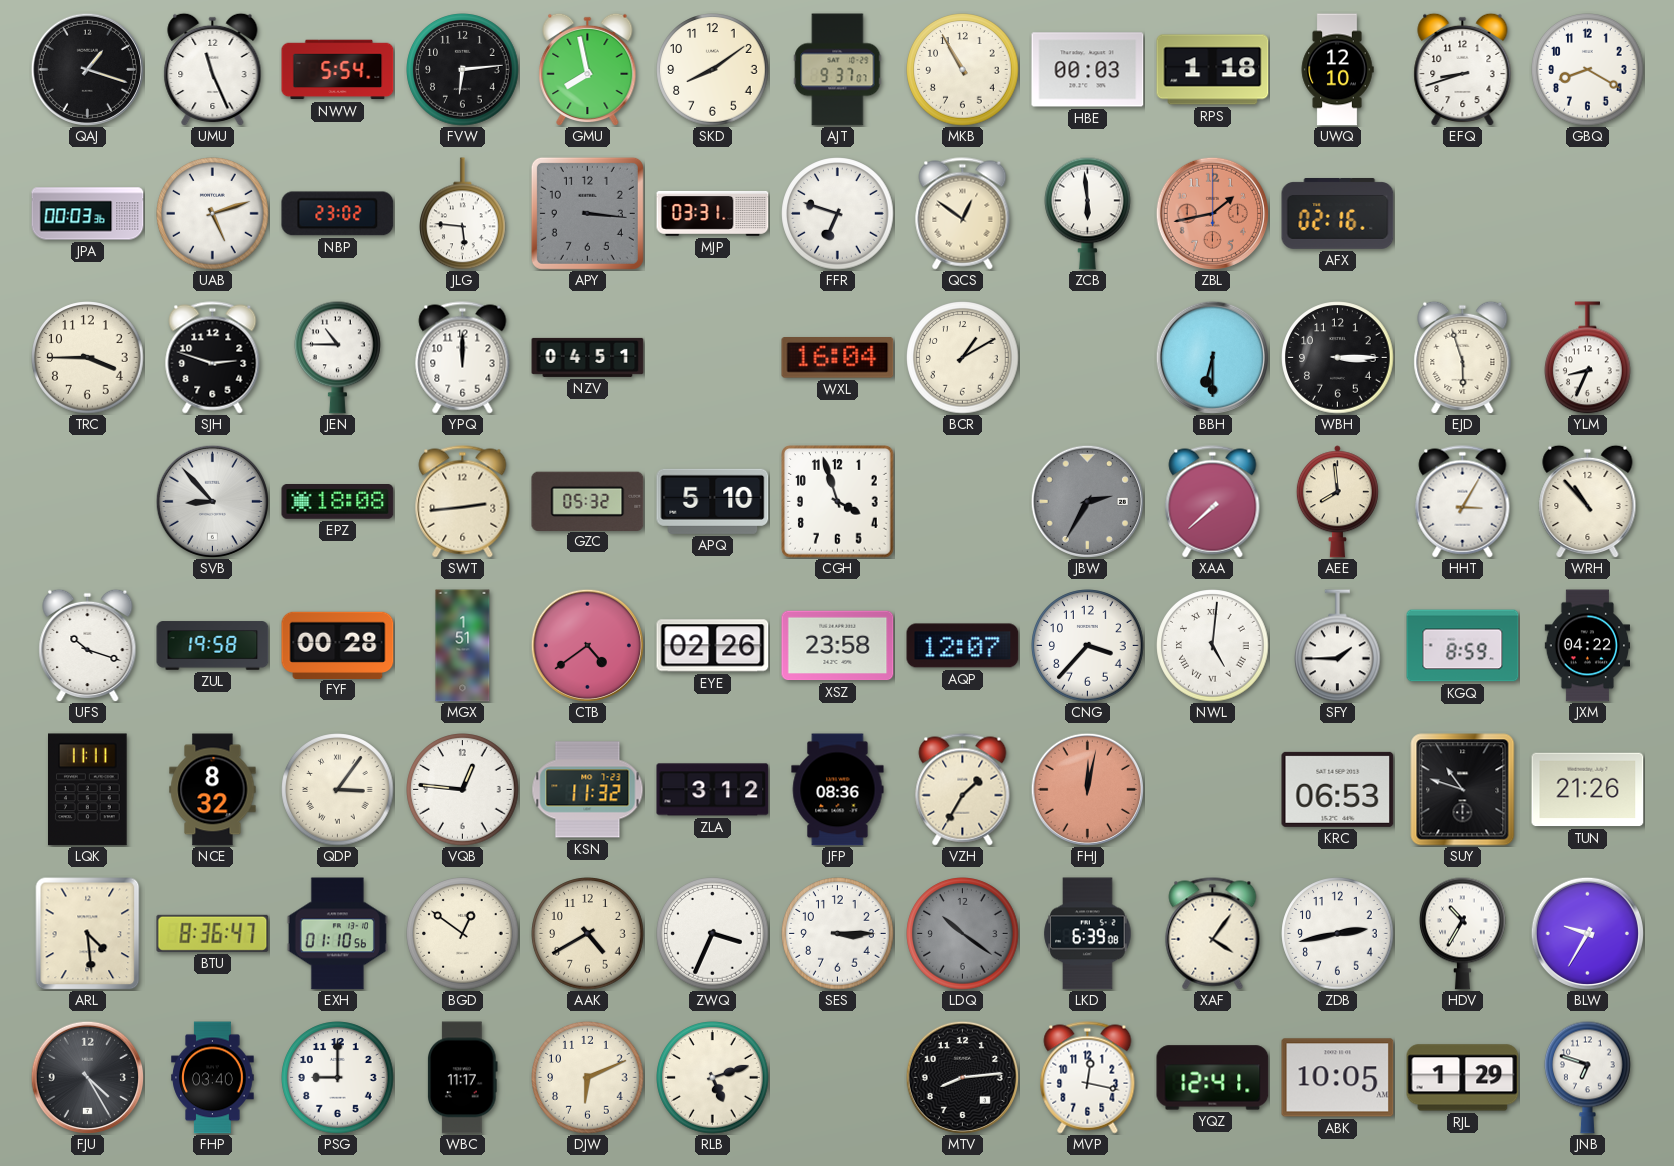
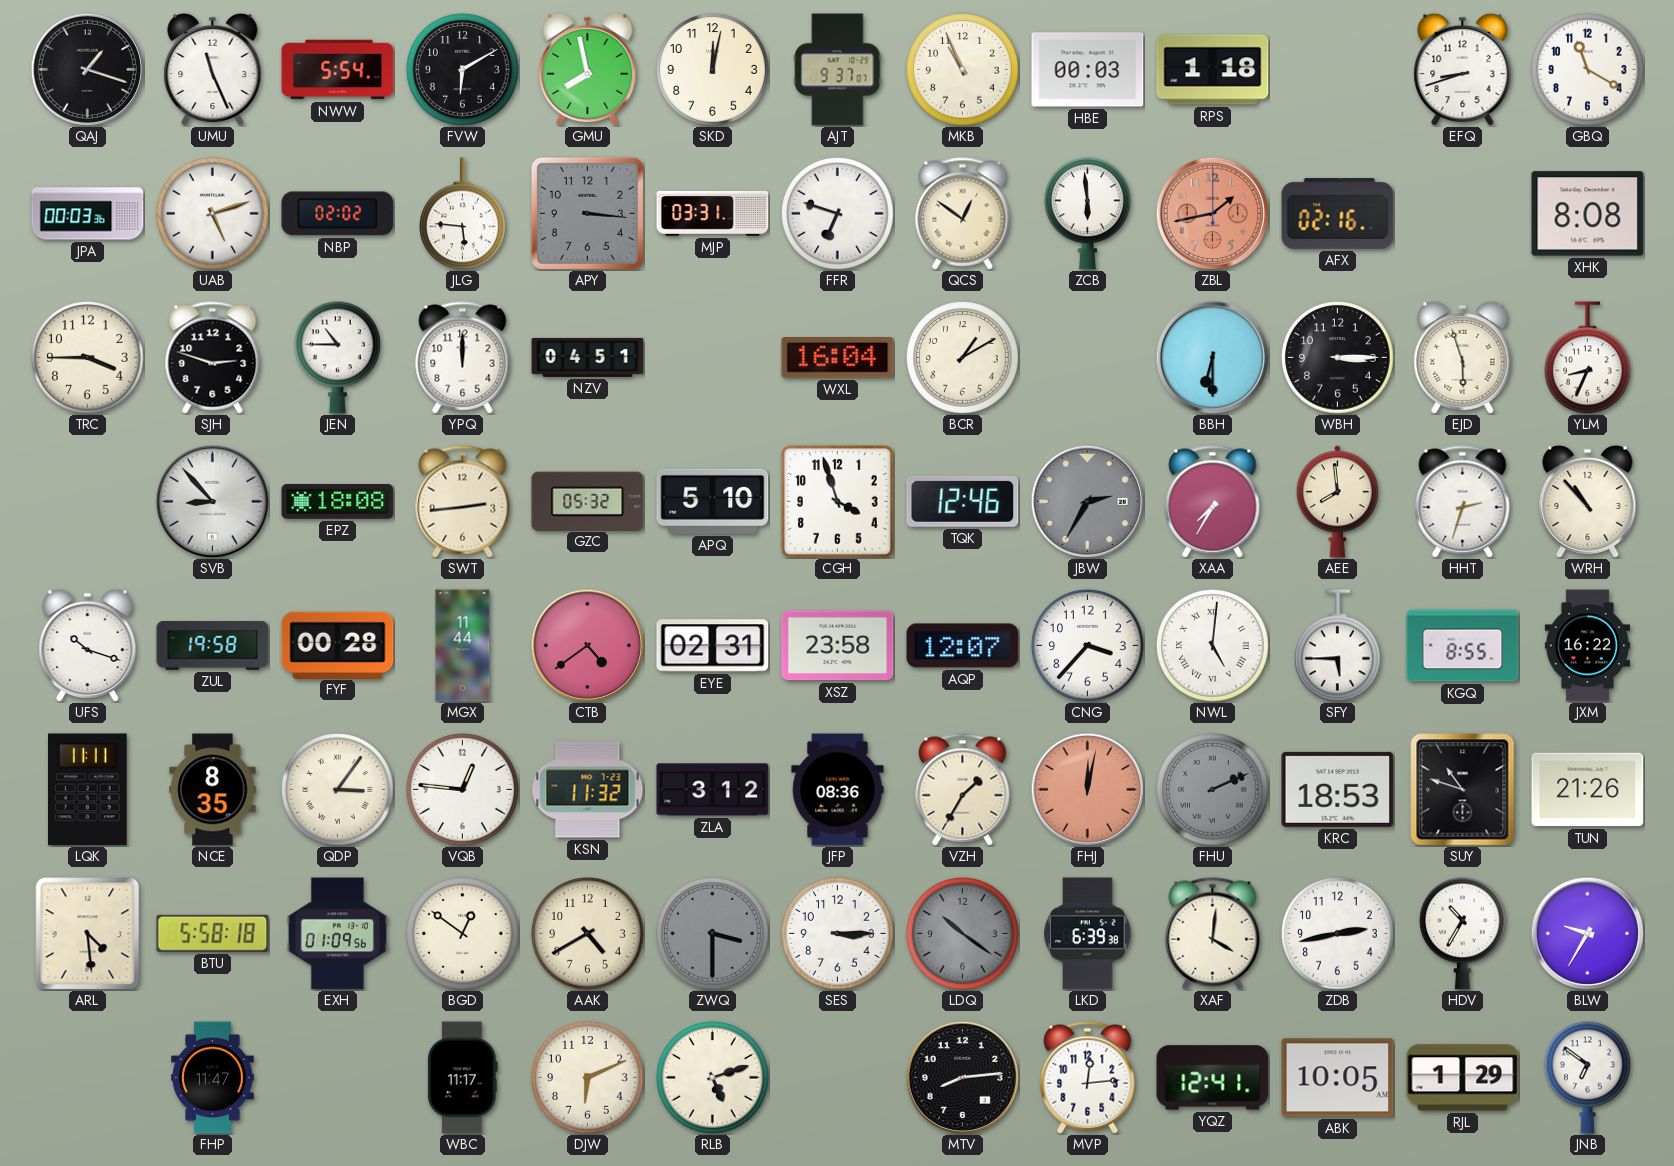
FVW: 6:14 -> 6:10 (463, 70)
SKD: 8:09 -> 12:02 (713, 70)
MKB: 10:55 -> 10:56 (963, 70)
UWQ: 12:10 -> none (1337, 70)
GBQ: 8:20 -> 11:20 (1588, 70)
NBP: 23:02 -> 02:02 (338, 214)
XHK: none -> 8:08 (1588, 214)
TQK: none -> 12:46 (963, 501)
XAA: 7:38 -> 7:35 (1213, 502)
HHT: 3:05 -> 2:33 (1463, 502)
MGX: 1:51 -> 11:44 (463, 646)
EYE: 02:26 -> 02:31 (713, 646)
SFY: 1:45 -> 5:45 (1338, 646)
KGQ: 8:59 -> 8:55 (1463, 646)
JXM: 04:22 -> 16:22 (1587, 646)
NCE: 8:32 -> 8:35 (213, 790)
FHU: none -> 2:11 (1213, 790)
KRC: 06:53 -> 18:53 (1338, 789)
BTU: 8:36 -> 5:58 (213, 933)
EXH: 01:10 -> 01:09 (337, 934)
ZWQ: 3:34 -> 3:30 (713, 934)
ZWQ dial: white -> grey (713, 934)
LKD: 6:39:08 -> 6:39:38 (1088, 934)
XAF: 4:06 -> 4:01 (1213, 934)
FJU: 4:25 -> none (87, 1077)
FHP: 03:40 -> 11:47 (213, 1078)
PSG: 9:00 -> none (338, 1078)
MVP: 12:17 -> 12:14 (1088, 1078)
JNB: 6:48 -> 6:51 (1588, 1077)
